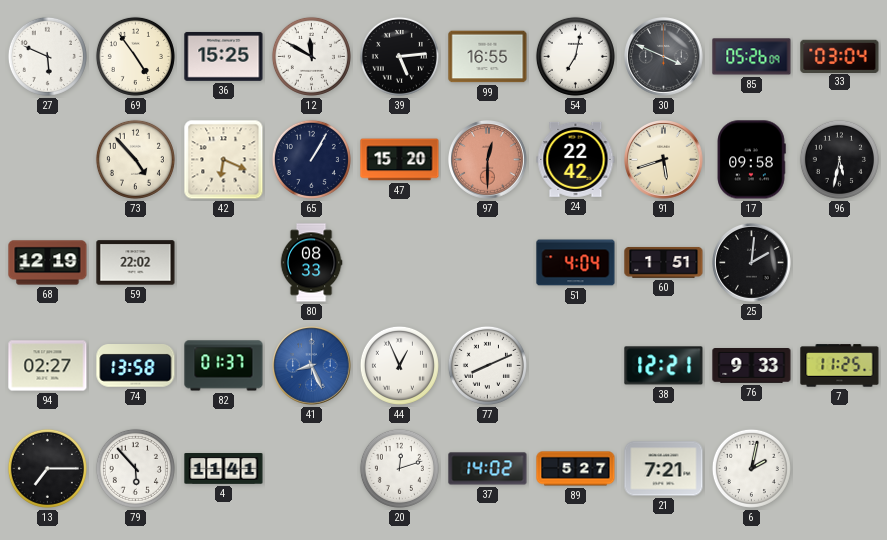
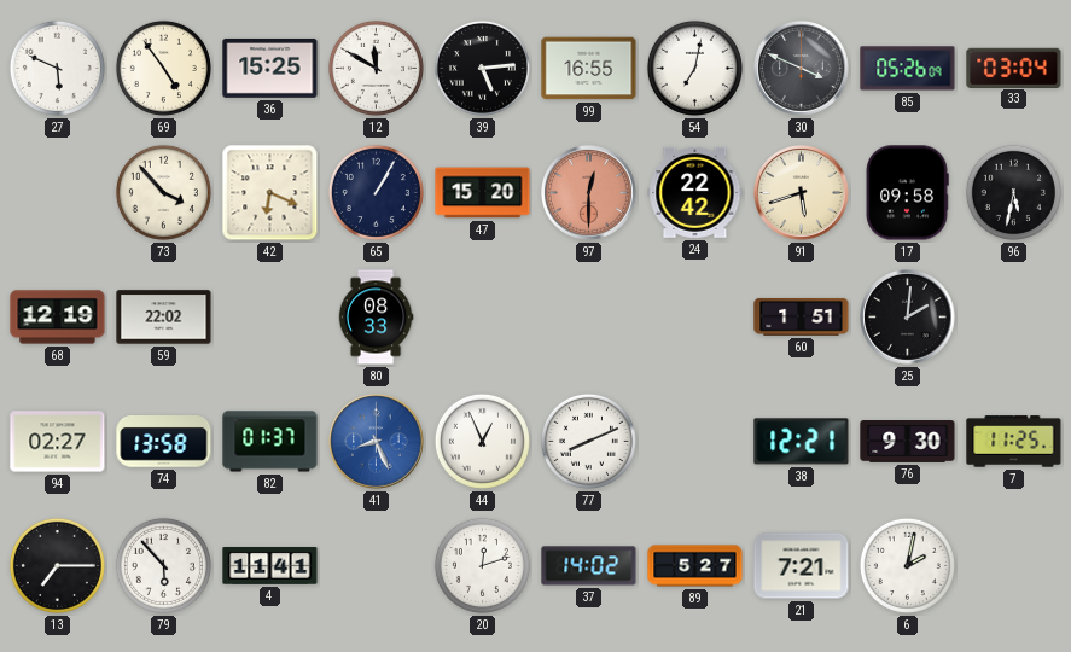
73: 4:53 -> 3:53 (163, 192)
51: 4:04 -> none (576, 263)
76: 9:33 -> 9:30 (908, 442)
